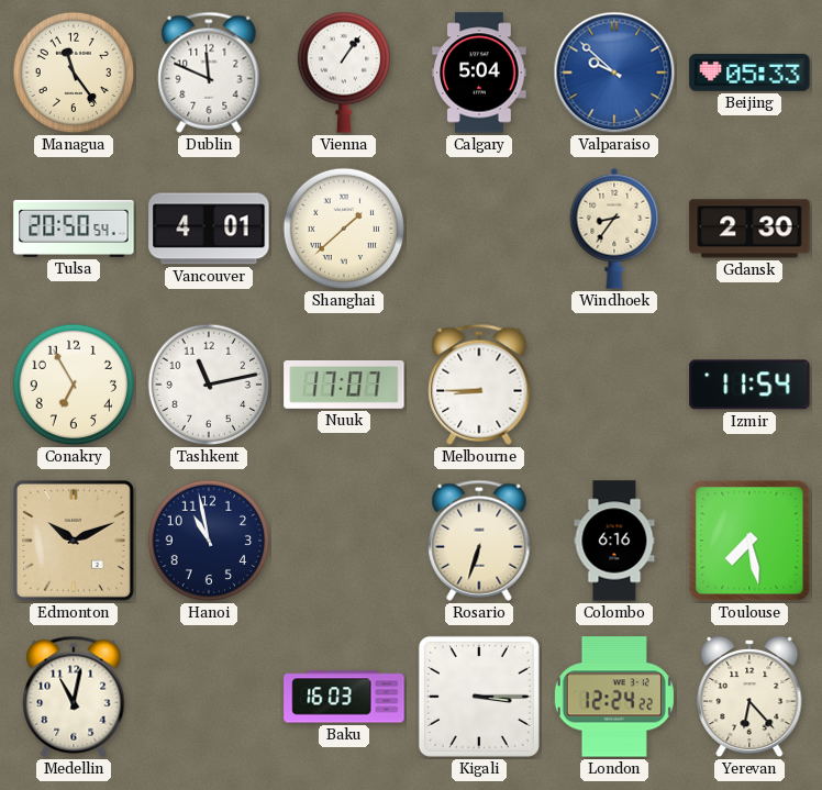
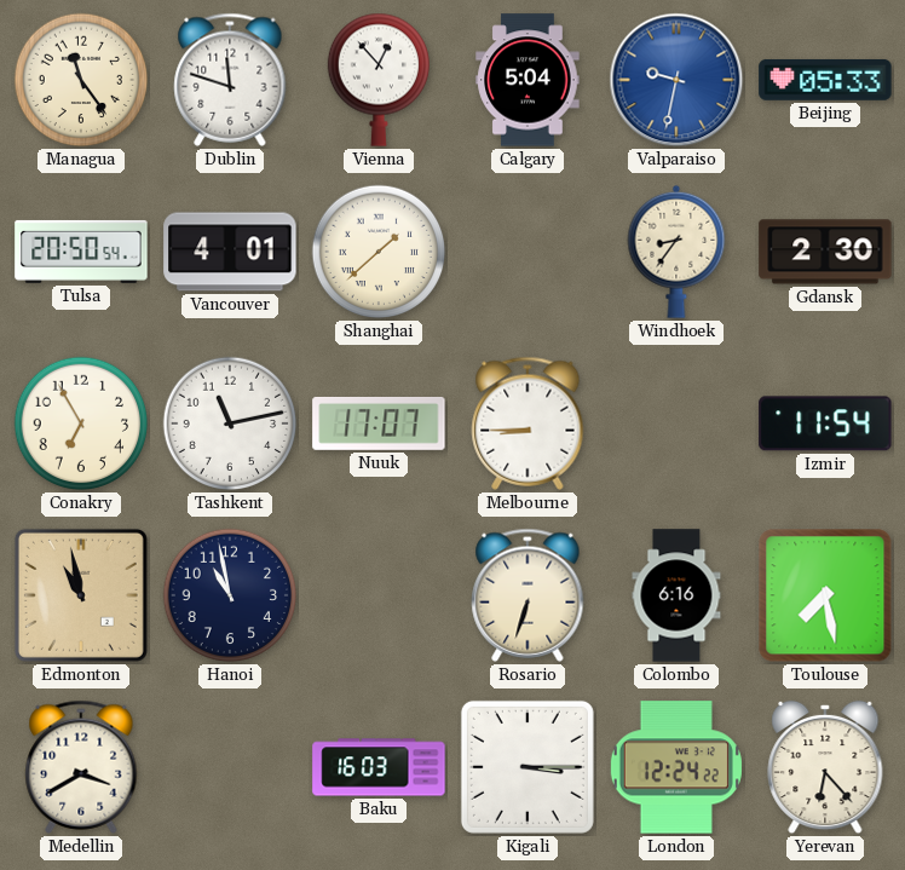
Dublin: 11:49 -> 11:48 (230, 80)
Vienna: 1:06 -> 12:53 (377, 80)
Valparaiso: 9:52 -> 9:32 (676, 80)
Edmonton: 10:11 -> 10:58 (81, 595)
Medellin: 11:02 -> 3:40 (81, 767)
